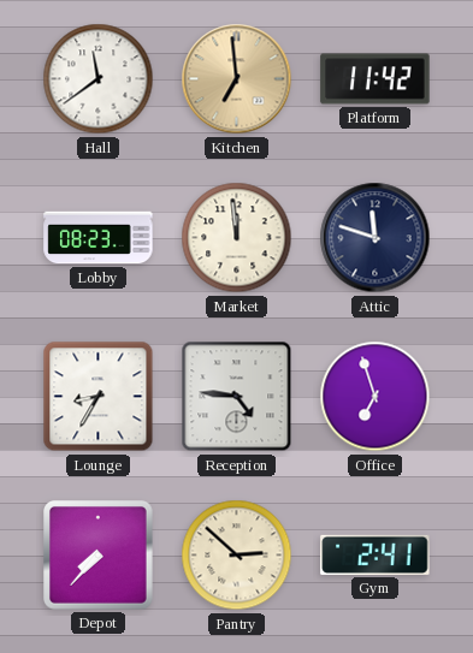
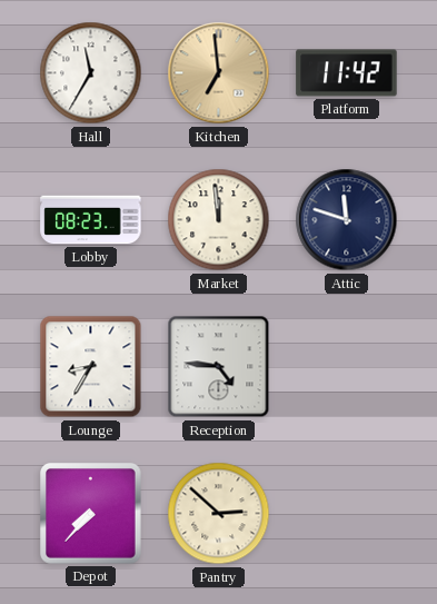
Hall: 11:39 -> 11:35 (91, 73)
Office: 6:57 -> none (376, 397)
Gym: 2:41 -> none (376, 554)
